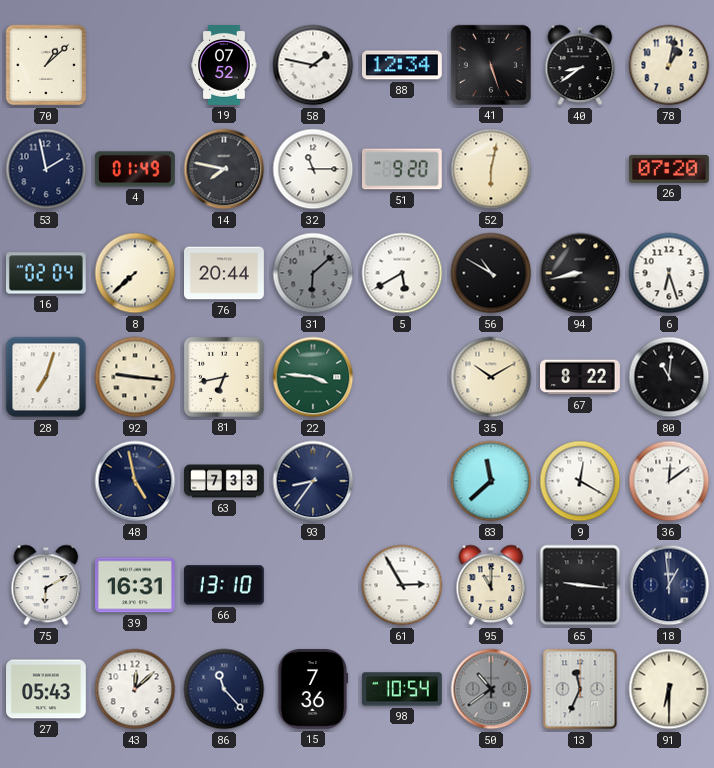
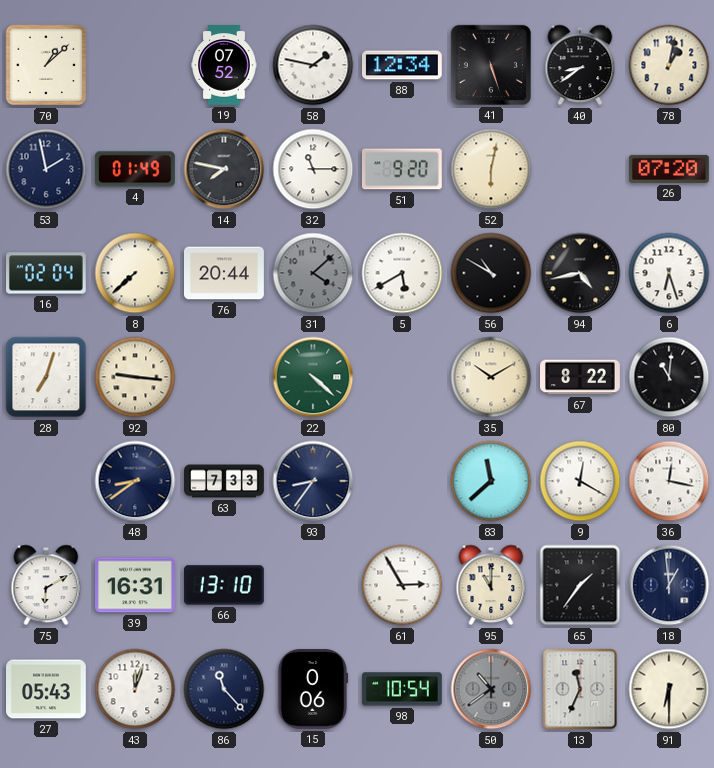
31: 6:08 -> 4:08 (313, 273)
94: 8:43 -> 4:43 (580, 273)
81: 6:43 -> none (224, 377)
22: 3:46 -> 4:22 (313, 377)
48: 4:58 -> 8:39 (135, 481)
36: 12:09 -> 12:17 (669, 481)
65: 9:16 -> 1:36 (580, 585)
43: 12:08 -> 12:03 (135, 689)
15: 7:36 -> 0:06 (313, 690)
